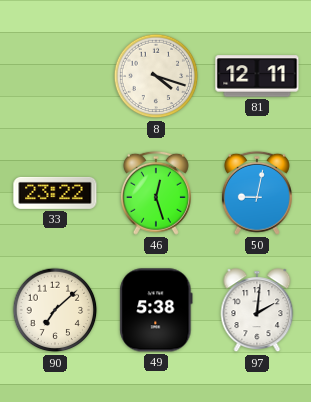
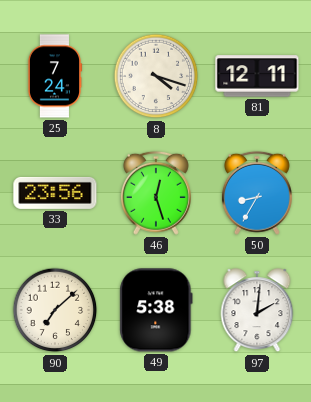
25: none -> 7:24 (55, 76)
33: 23:22 -> 23:56 (55, 193)
50: 9:02 -> 8:35 (257, 193)
